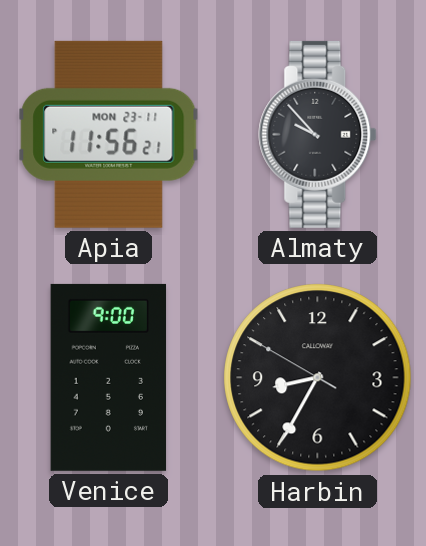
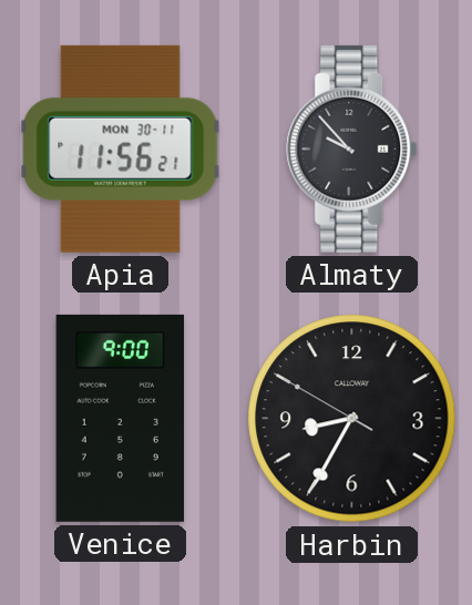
Apia date: MON 23-11 -> MON 30-11 (121, 148)
